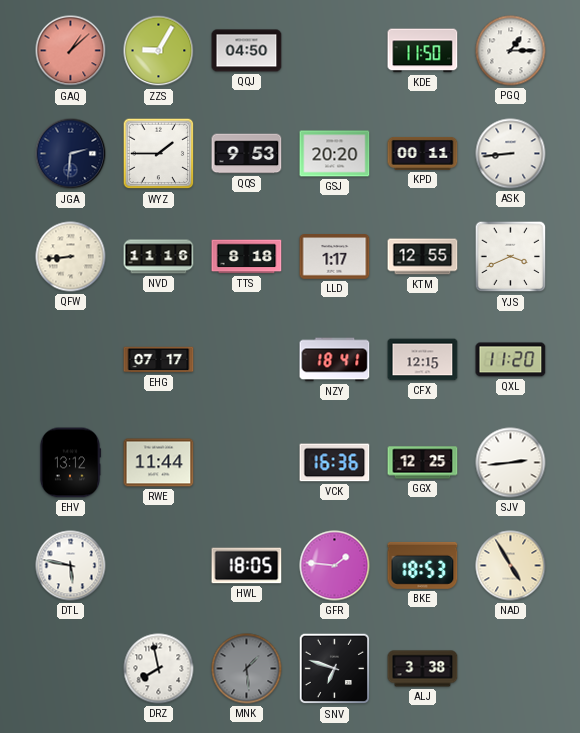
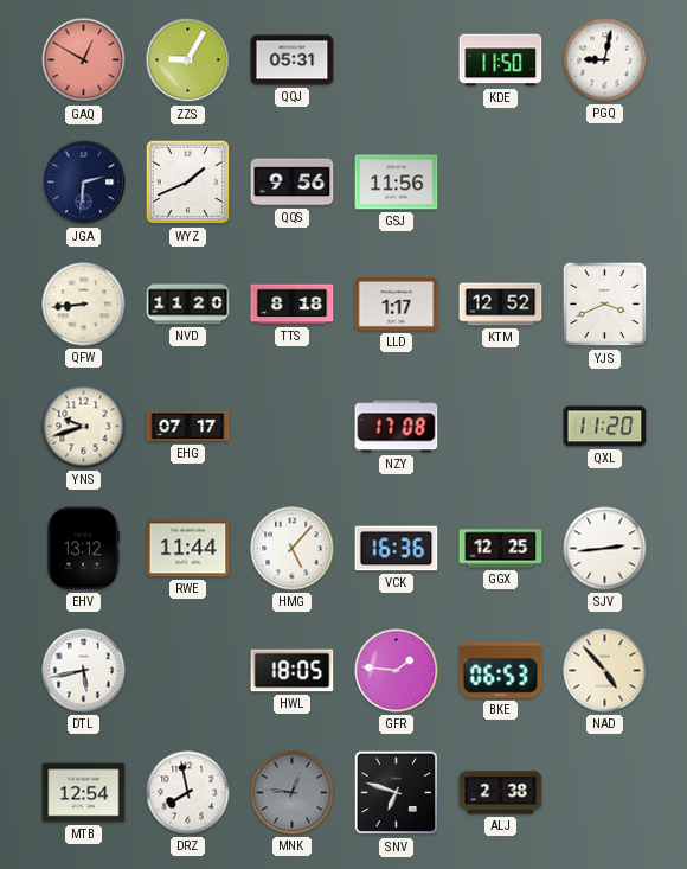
GAQ: 1:08 -> 12:50 (84, 60)
QQJ: 04:50 -> 05:31 (293, 60)
PGQ: 1:15 -> 9:02 (605, 60)
WYZ: 1:45 -> 1:41 (188, 183)
QQS: 9:53 -> 9:56 (293, 183)
GSJ: 20:20 -> 11:56 (397, 183)
KPD: 00:11 -> none (423, 153)
ASK: 8:44 -> none (511, 154)
NVD: 11:16 -> 11:20 (188, 305)
KTM: 12:55 -> 12:52 (501, 305)
YNS: none -> 9:42 (84, 427)
NZY: 18:41 -> 17:08 (397, 427)
CFX: 12:15 -> none (423, 360)
HMG: none -> 5:07 (293, 549)
DTL: 5:47 -> 5:43 (84, 671)
BKE: 18:53 -> 06:53 (501, 670)
NAD: 4:55 -> 4:53 (605, 671)
MTB: none -> 12:54 (84, 793)
MNK: 1:29 -> 12:46 (293, 793)
ALJ: 3:38 -> 2:38 (501, 793)
